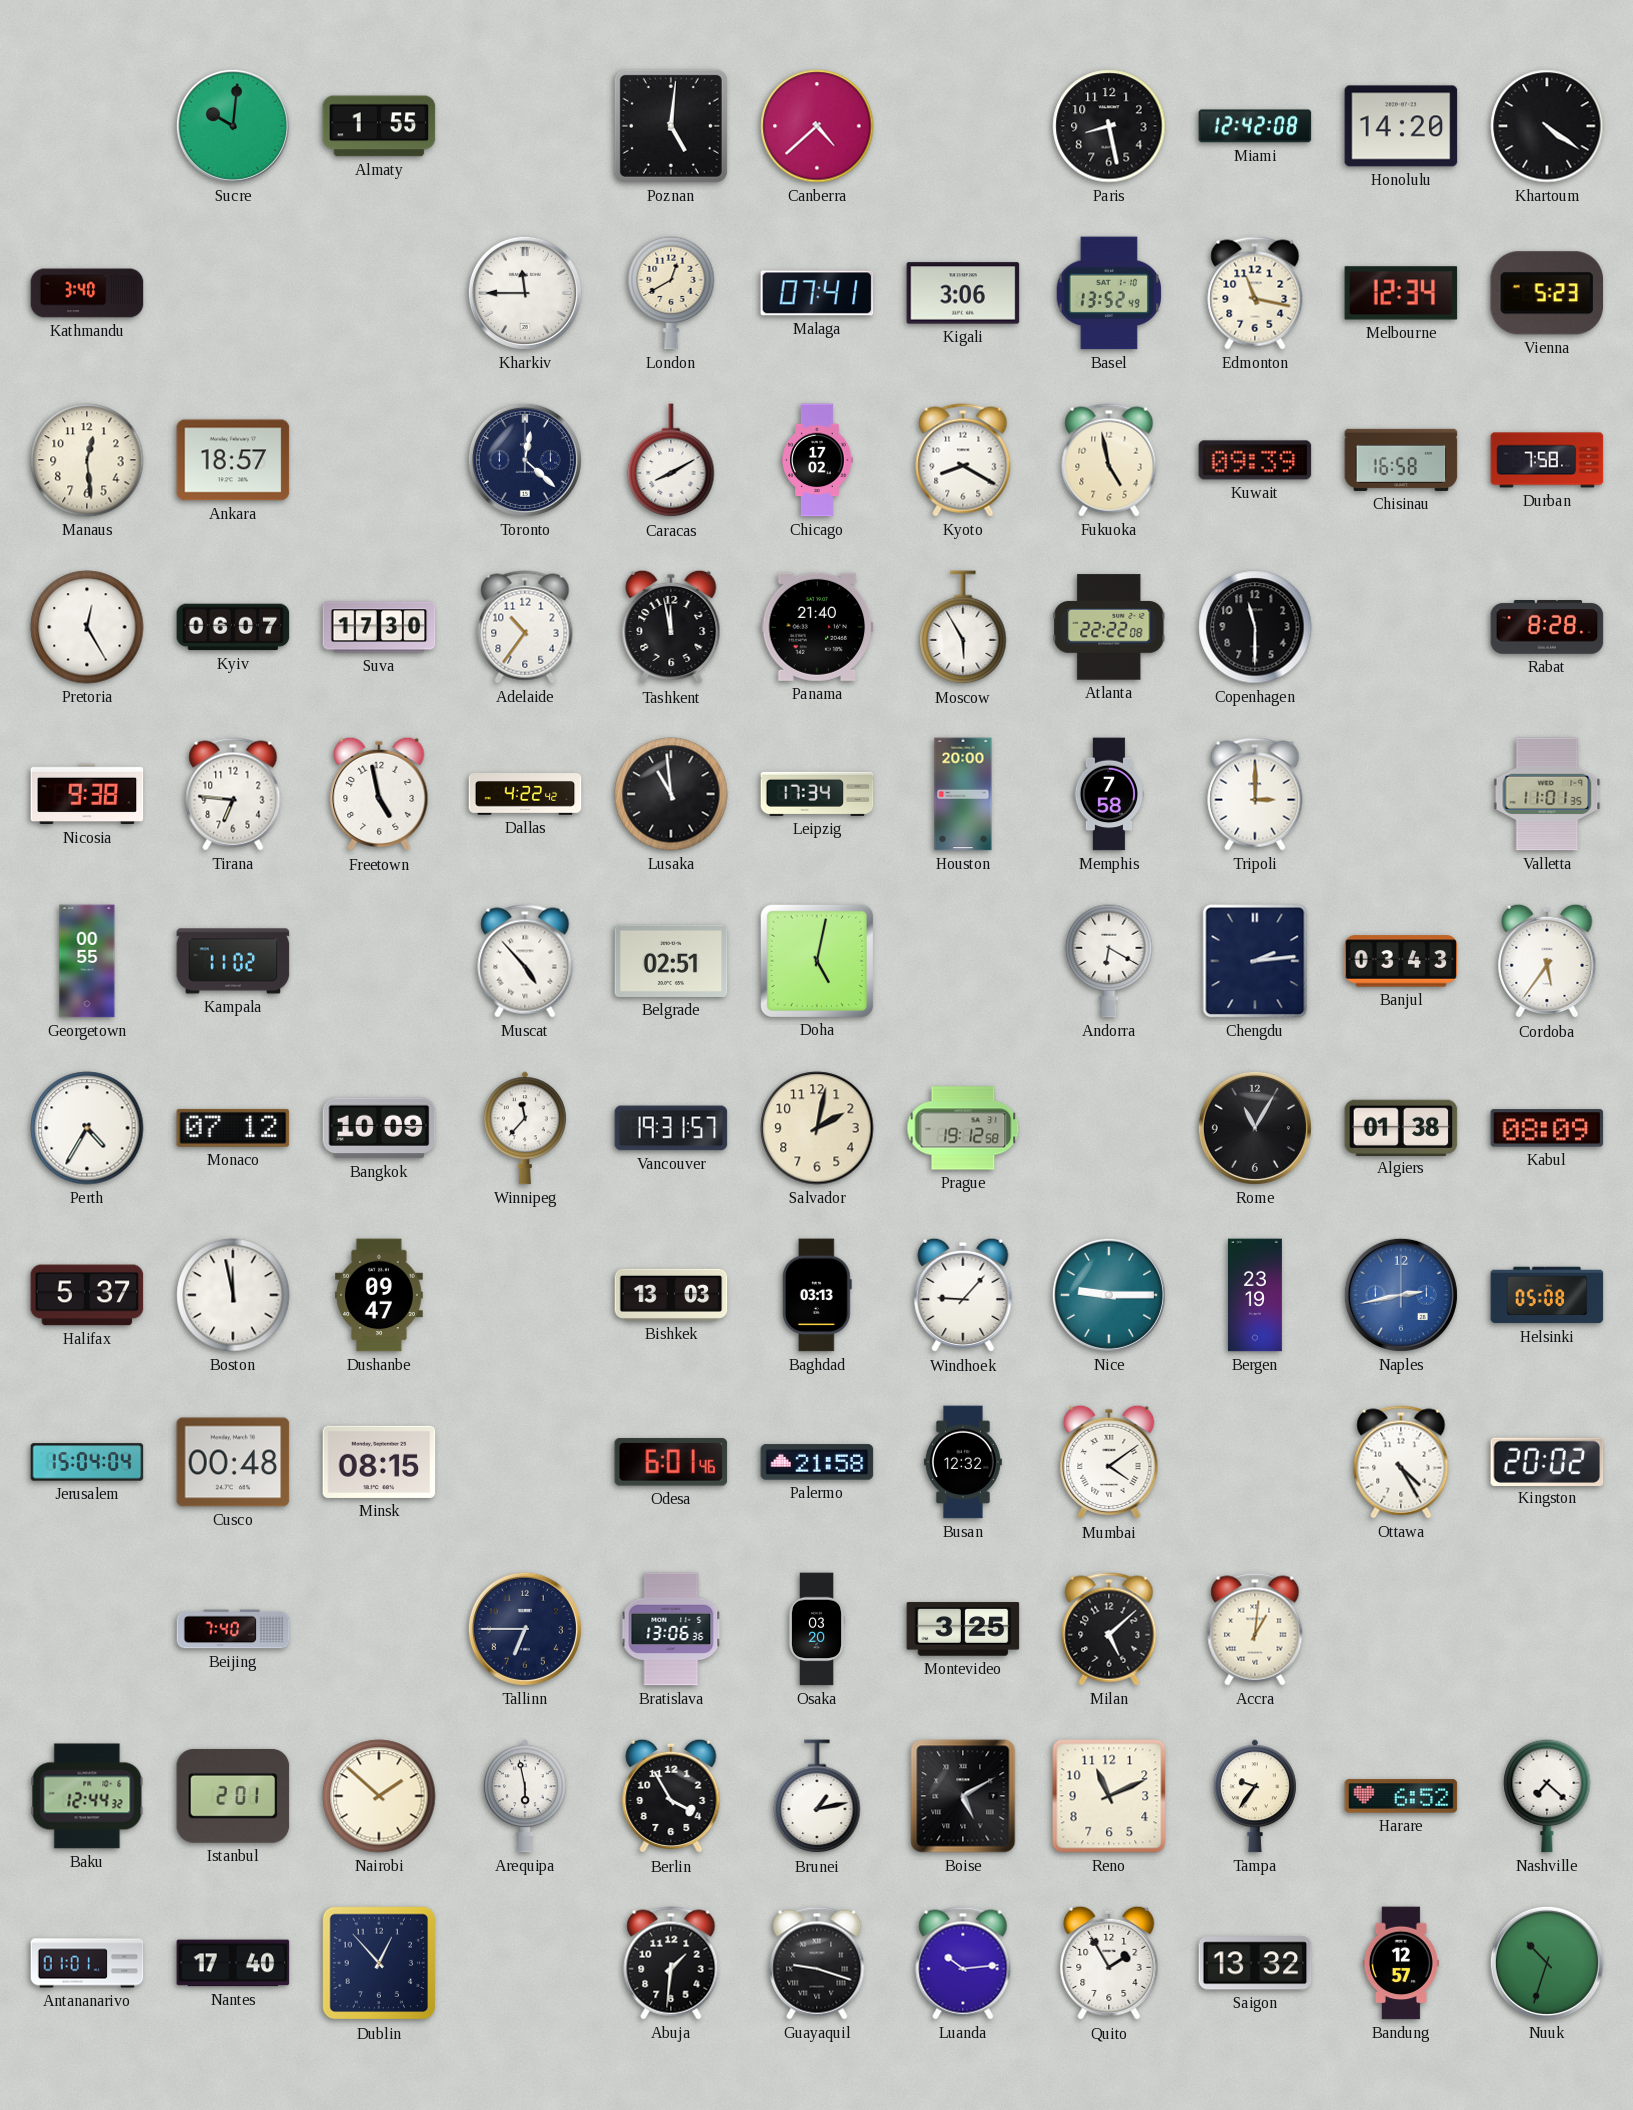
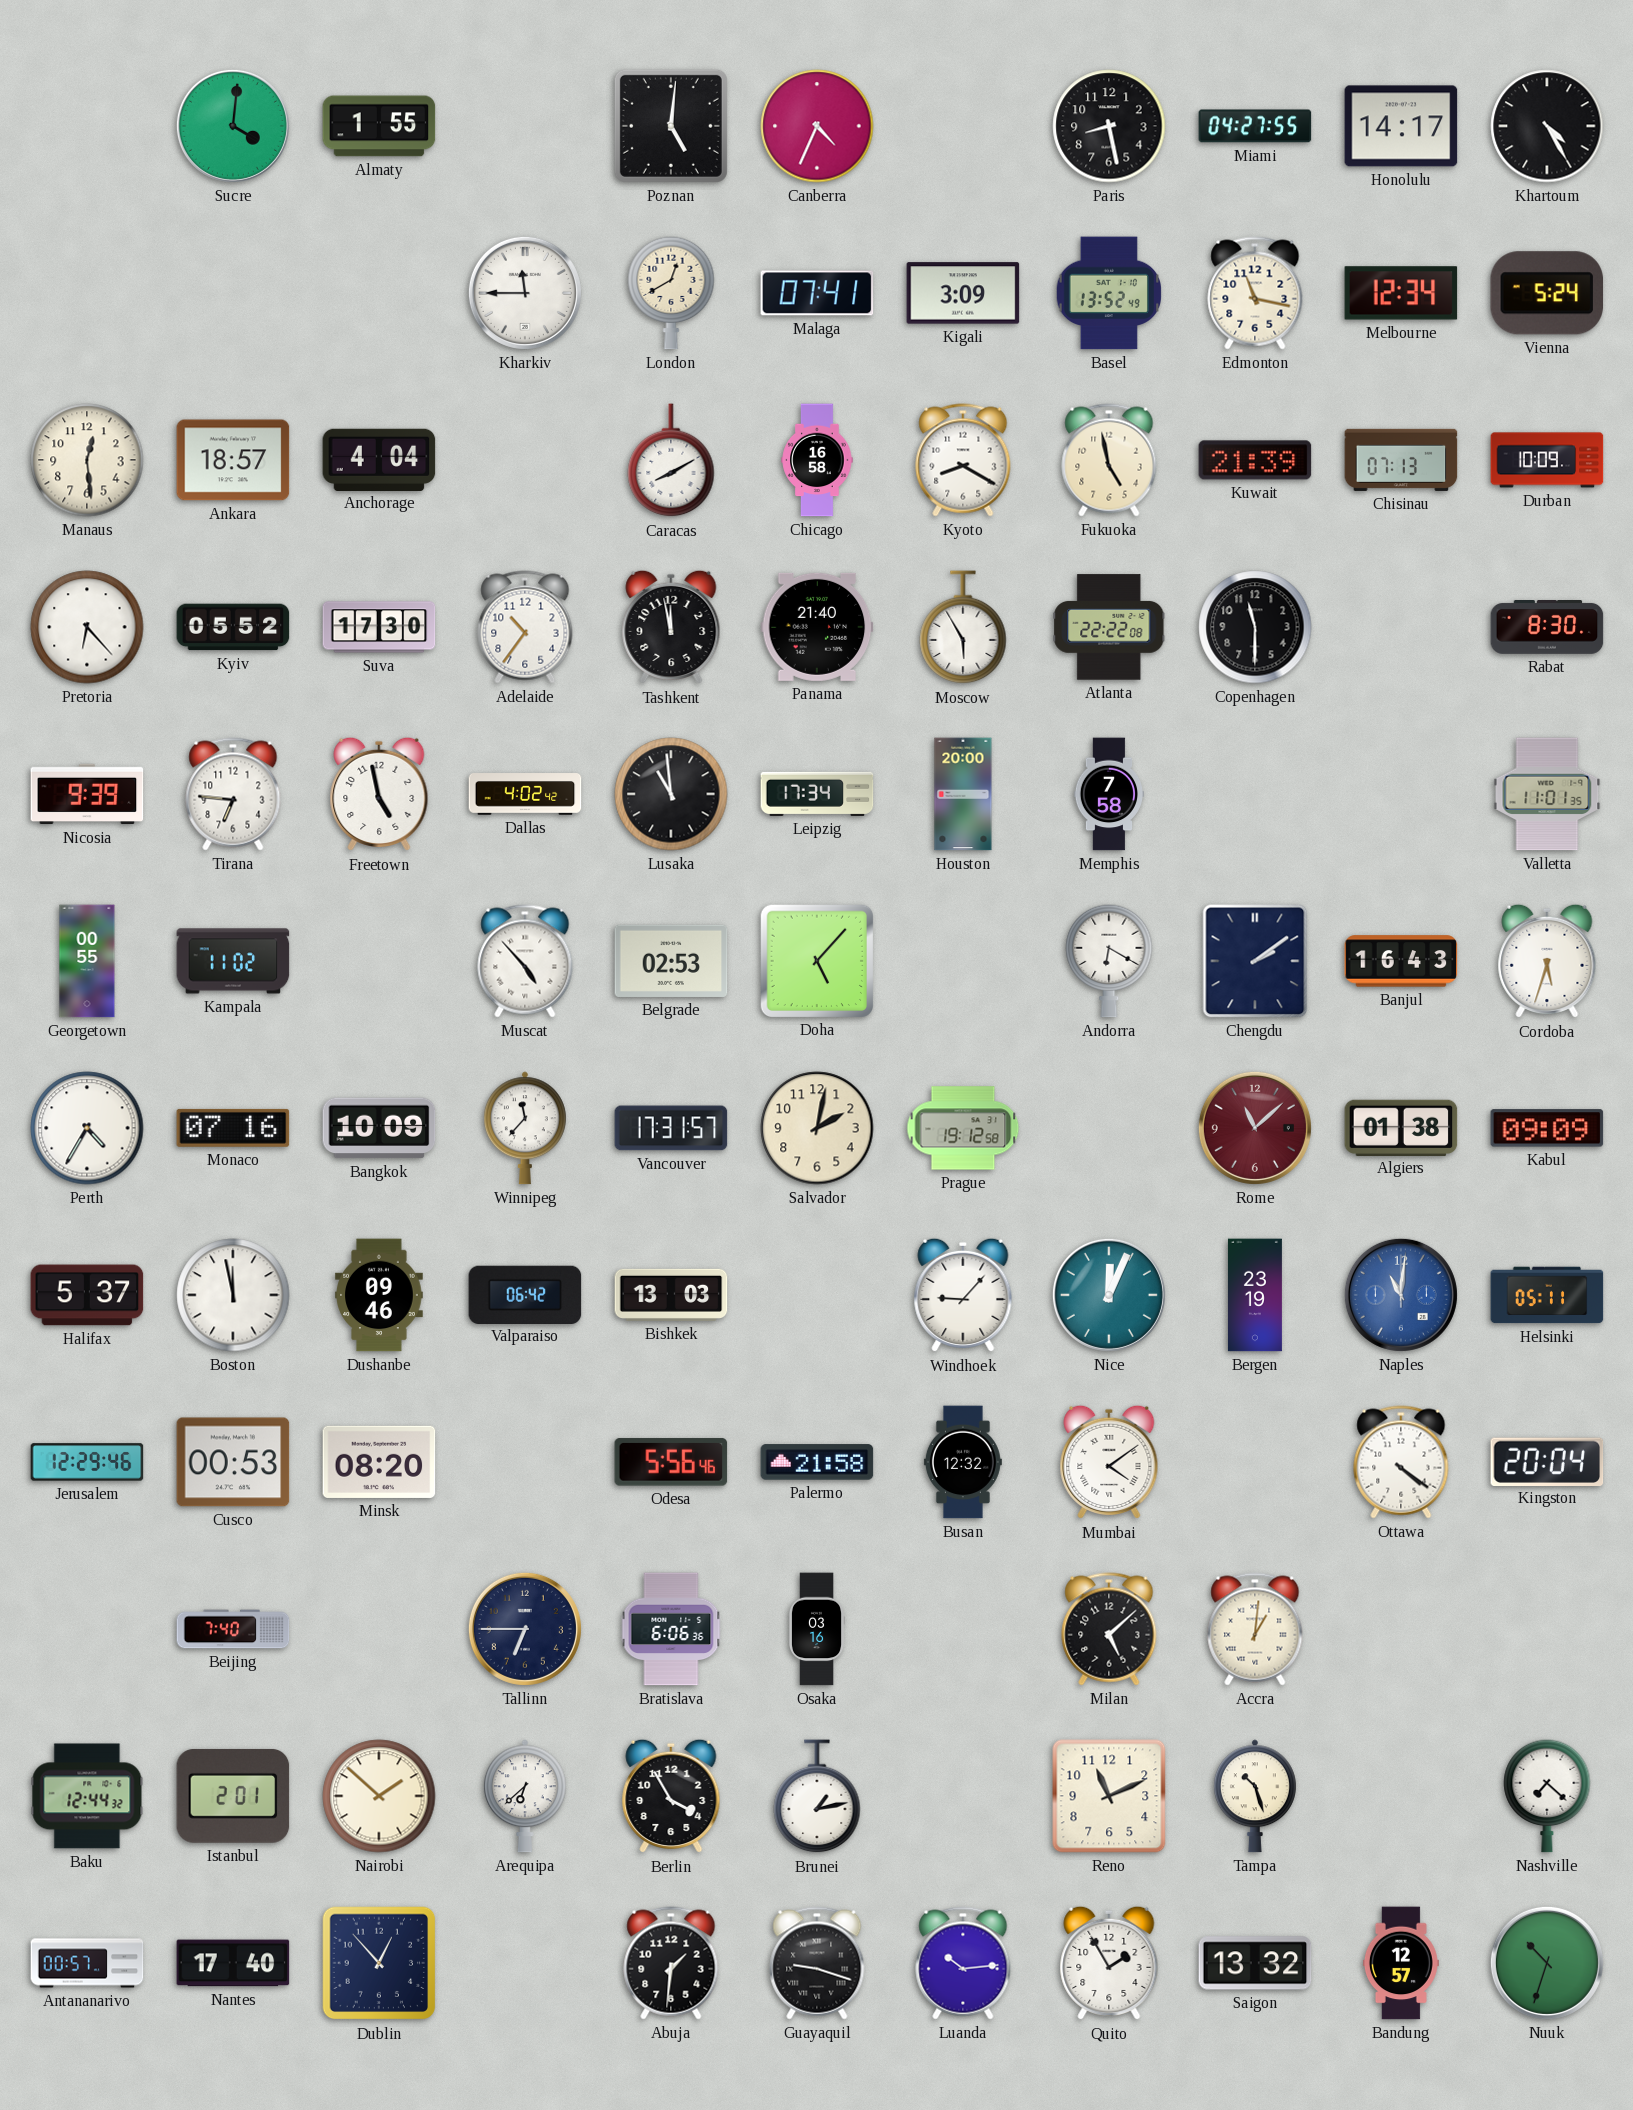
Sucre: 10:01 -> 4:01 (233, 126)
Canberra: 4:38 -> 4:34 (817, 126)
Miami: 12:42 -> 04:27 (1255, 126)
Honolulu: 14:20 -> 14:17 (1401, 126)
Khartoum: 4:21 -> 4:25 (1547, 126)
Kathmandu: 3:40 -> none (87, 293)
Kigali: 3:06 -> 3:09 (963, 293)
Vienna: 5:23 -> 5:24 (1547, 293)
Anchorage: none -> 4:04 (379, 459)
Toronto: 12:22 -> none (525, 460)
Chicago: 17:02 -> 16:58 (817, 460)
Kuwait: 09:39 -> 21:39 (1255, 460)
Chisinau: 16:58 -> 07:13 (1401, 460)
Durban: 7:58 -> 10:09 (1547, 460)
Pretoria: 12:25 -> 6:23 (87, 627)
Kyiv: 06:07 -> 05:52 (233, 627)
Rabat: 8:28 -> 8:30 (1547, 628)
Nicosia: 9:38 -> 9:39 (87, 794)
Dallas: 4:22 -> 4:02 (525, 794)
Tripoli: 3:00 -> none (1255, 794)
Belgrade: 02:51 -> 02:53 (671, 961)
Doha: 5:02 -> 5:07 (816, 960)
Chengdu: 2:14 -> 2:09 (1255, 961)
Banjul: 03:43 -> 16:43 (1401, 961)
Cordoba: 5:36 -> 5:33 (1547, 961)
Monaco: 07:12 -> 07:16 (233, 1128)
Vancouver: 19:31 -> 17:31 (671, 1128)
Rome: 11:05 -> 11:08 (1255, 1128)
Rome dial: black -> burgundy (1255, 1128)
Kabul: 08:09 -> 09:09 (1547, 1128)
Dushanbe: 09:47 -> 09:46 (379, 1295)
Valparaiso: none -> 06:42 (525, 1294)
Baghdad: 03:13 -> none (817, 1295)
Nice: 9:15 -> 12:04 (1109, 1295)
Naples: 2:43 -> 11:01 (1401, 1295)
Helsinki: 05:08 -> 05:11 (1547, 1295)
Jerusalem: 15:04 -> 12:29 (87, 1462)
Cusco: 00:48 -> 00:53 (233, 1462)
Minsk: 08:15 -> 08:20 (379, 1462)
Odesa: 6:01 -> 5:56 (671, 1462)
Ottawa: 4:25 -> 4:21 (1401, 1462)
Kingston: 20:02 -> 20:04 (1547, 1461)
Bratislava: 13:06 -> 6:06 (671, 1629)
Osaka: 03:20 -> 03:16 (816, 1629)
Montevideo: 3:25 -> none (963, 1629)
Arequipa: 5:58 -> 6:38 (525, 1796)
Boise: 5:10 -> none (963, 1796)
Tampa: 9:36 -> 10:27 (1255, 1796)
Harare: 6:52 -> none (1401, 1796)
Antananarivo: 01:01 -> 00:57 (87, 1963)
